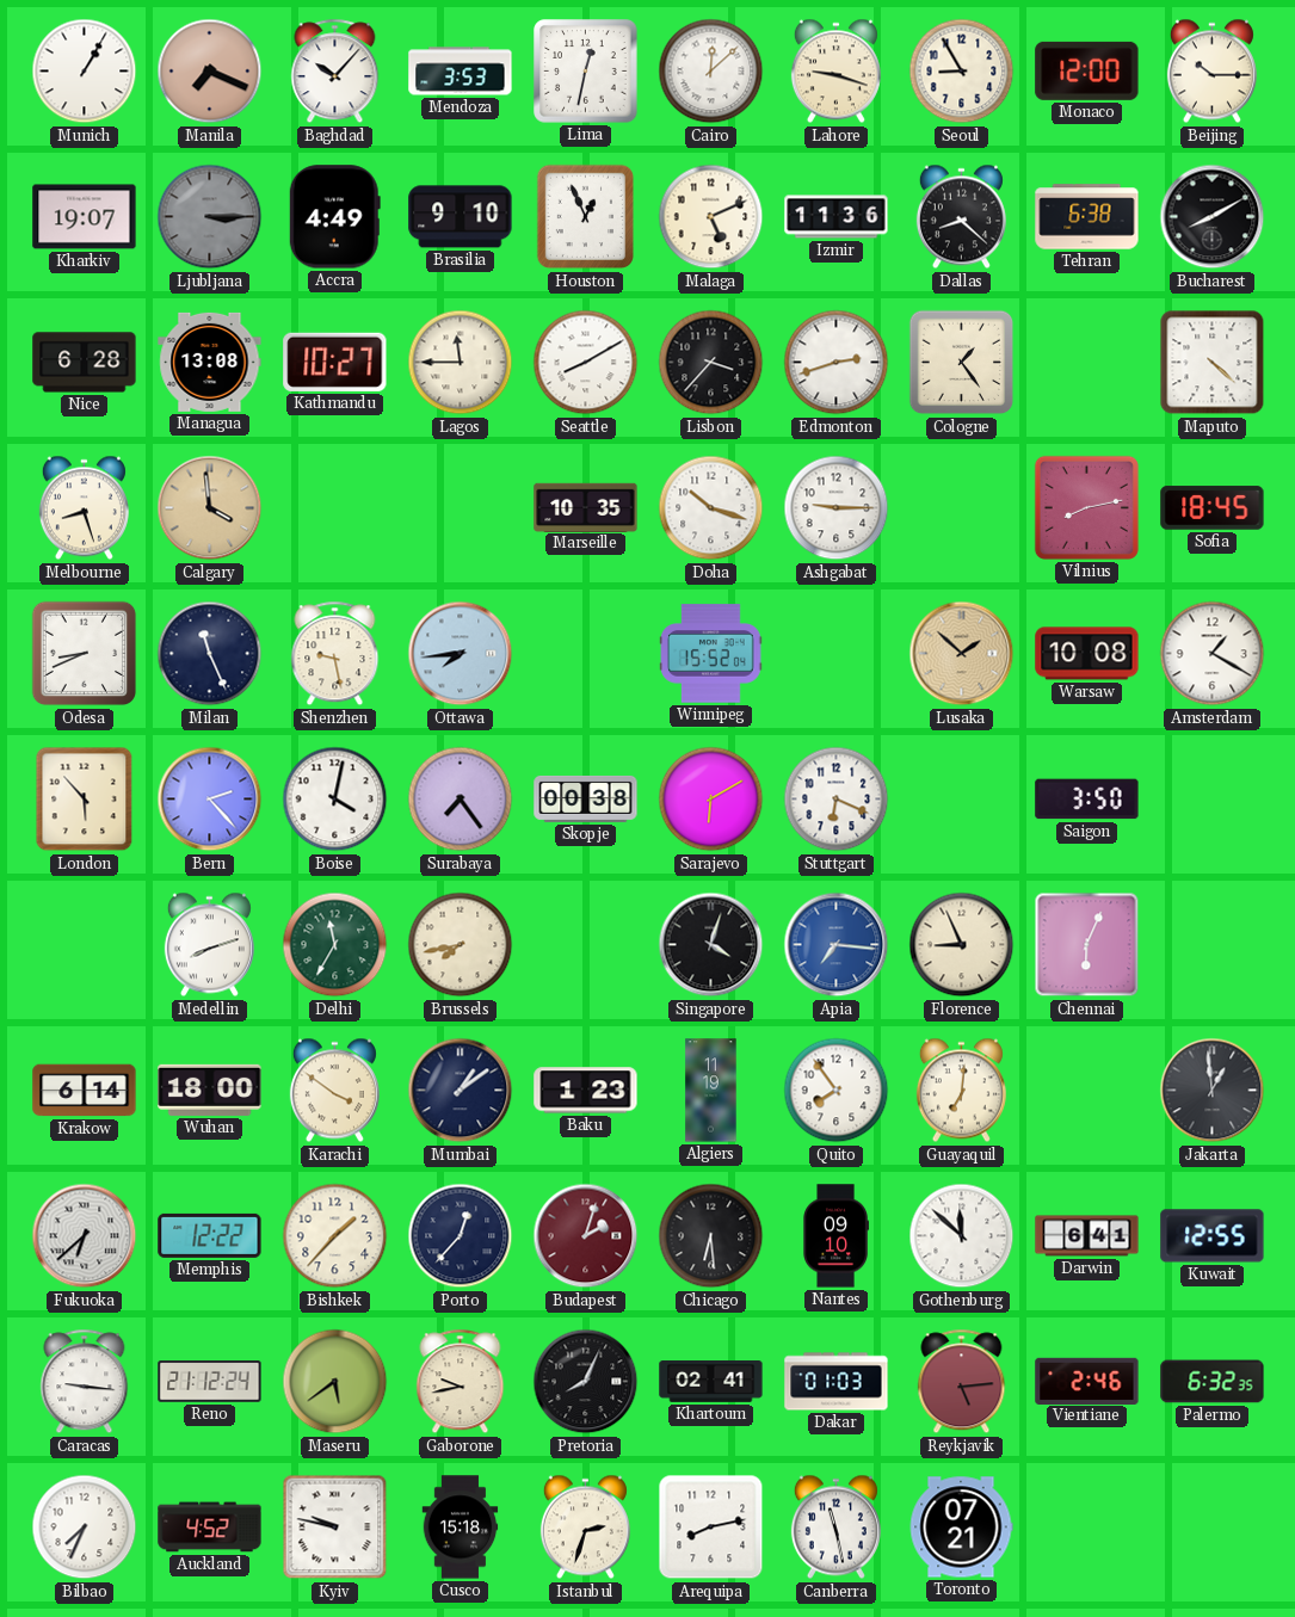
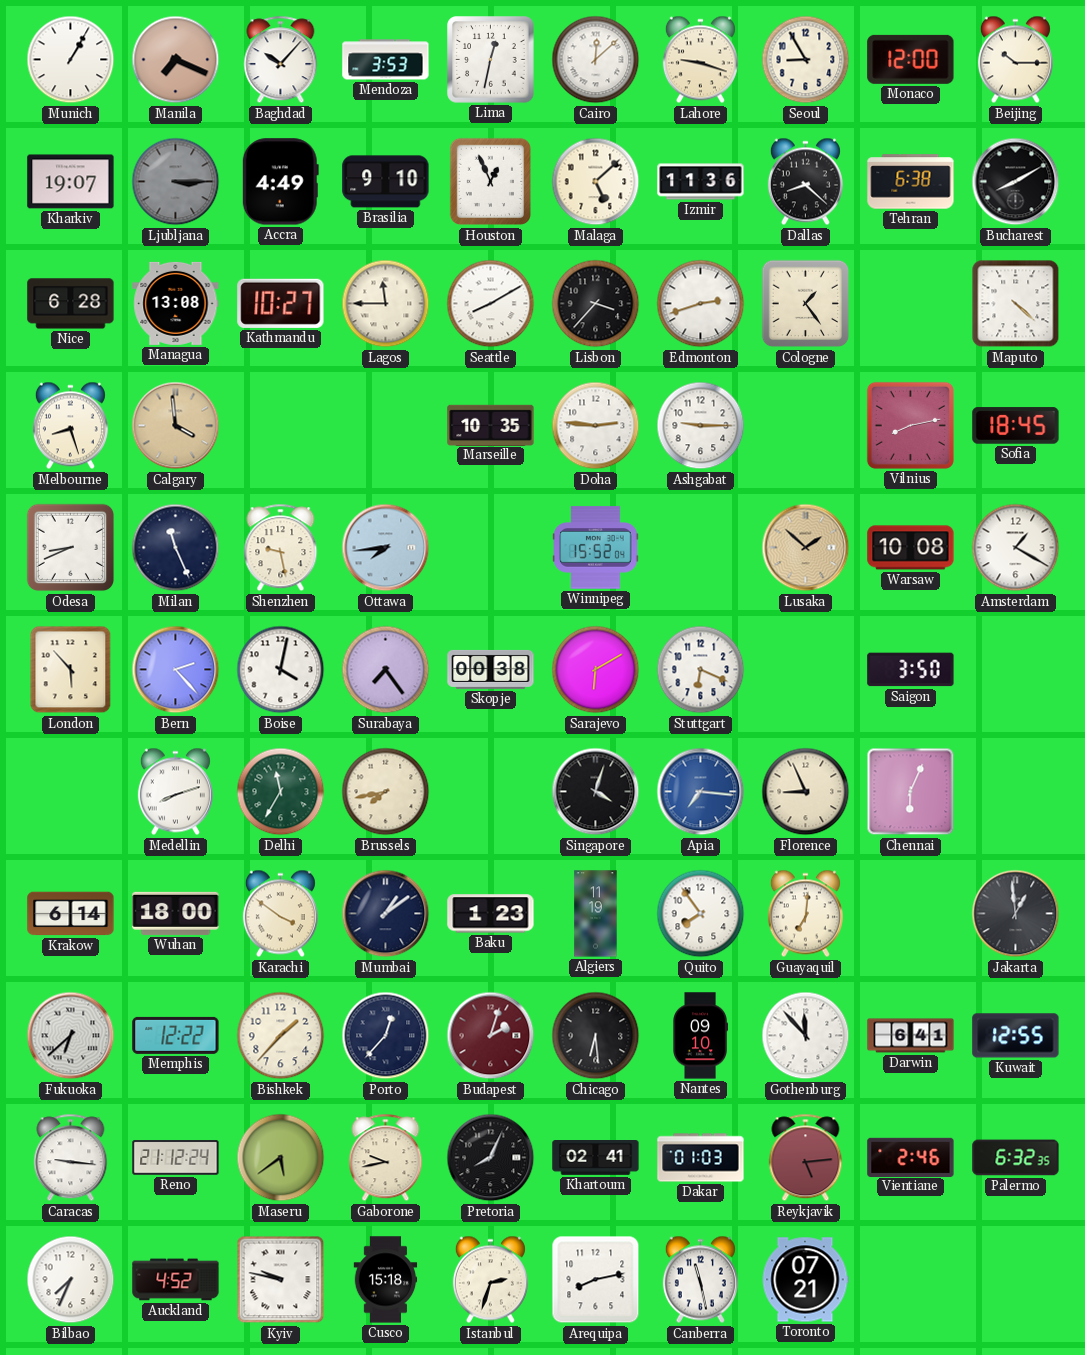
Malaga: 5:11 -> 5:08 (596, 182)
Doha: 10:18 -> 2:46 (596, 426)
Gothenburg: 11:52 -> 11:53 (806, 1036)
